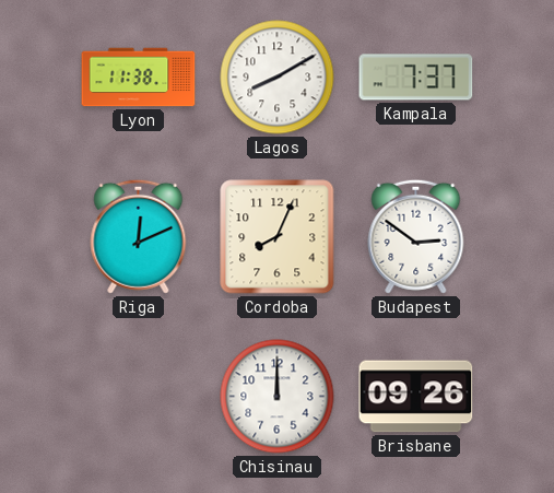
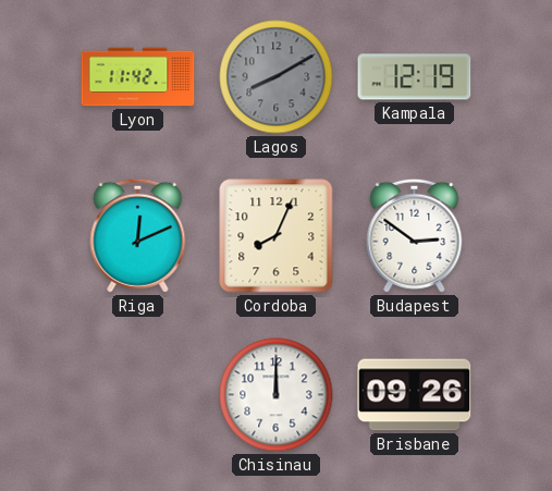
Lyon: 11:38 -> 11:42 (138, 77)
Lagos dial: white -> grey (277, 77)
Kampala: 7:37 -> 12:19 (415, 77)
